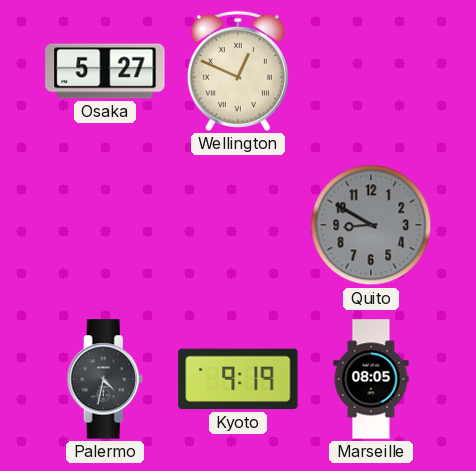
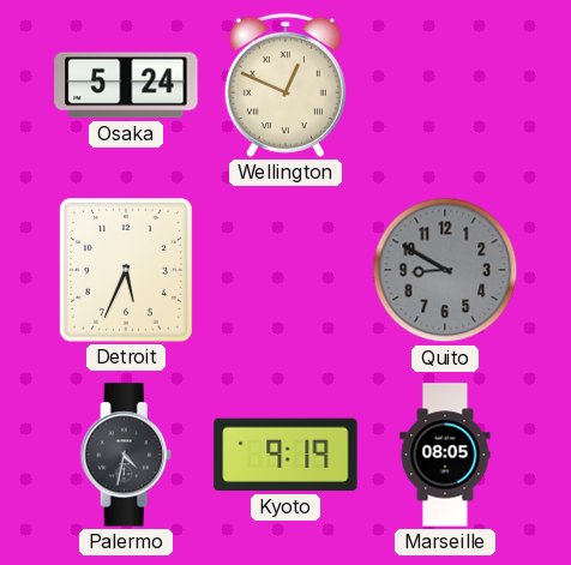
Osaka: 5:27 -> 5:24 (126, 85)
Detroit: none -> 5:34 (126, 270)
